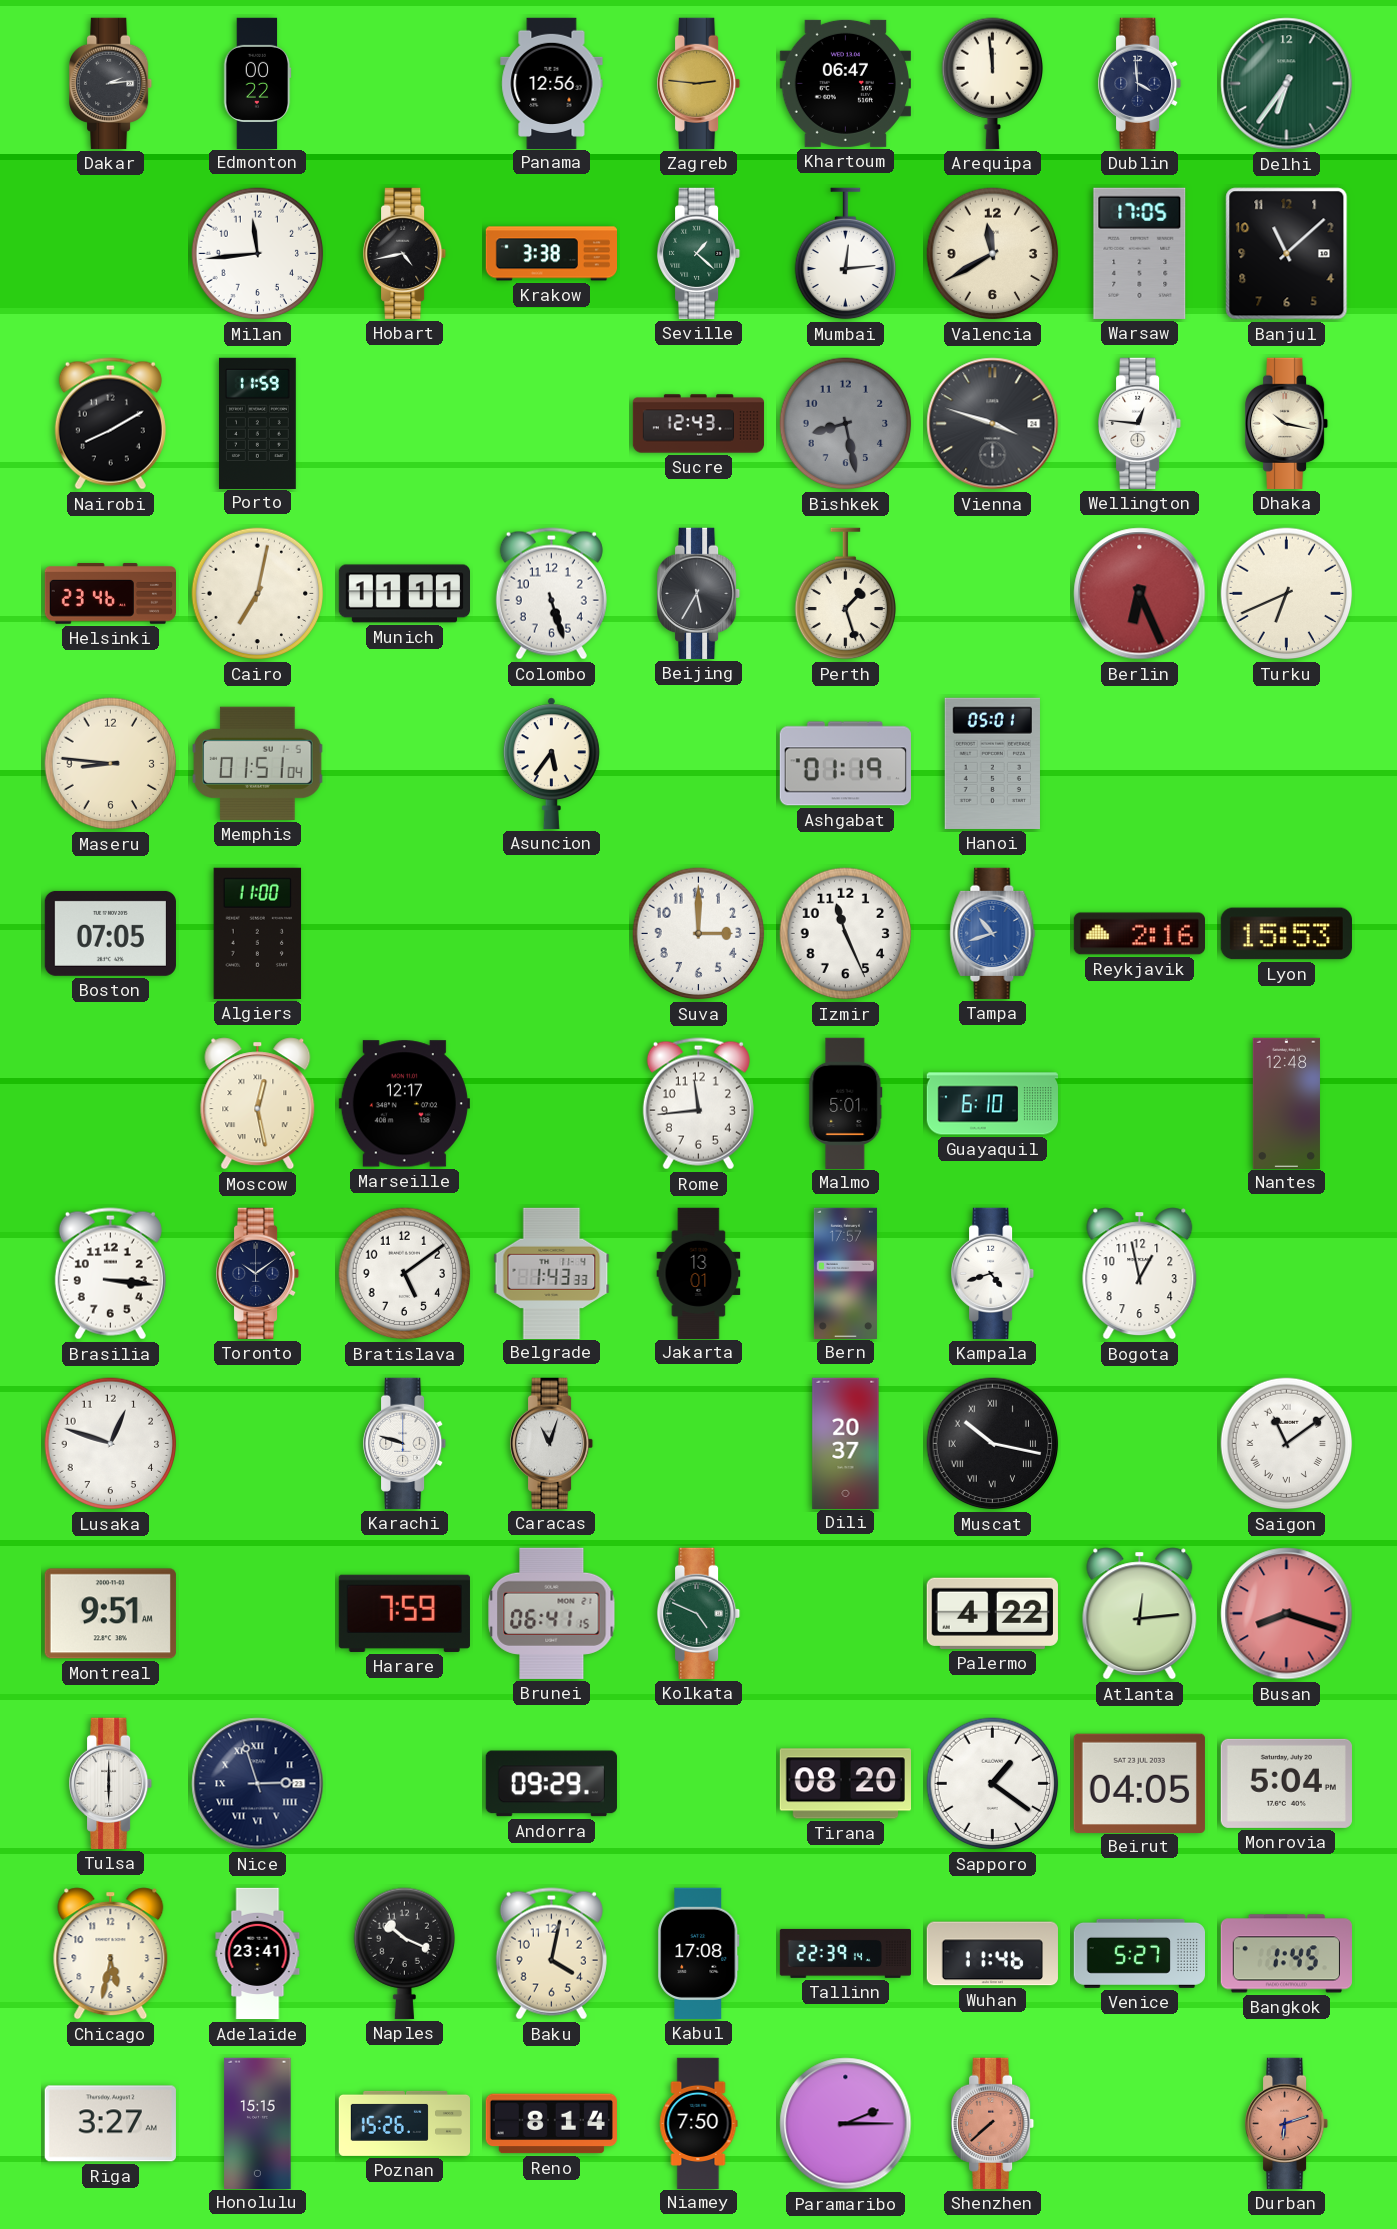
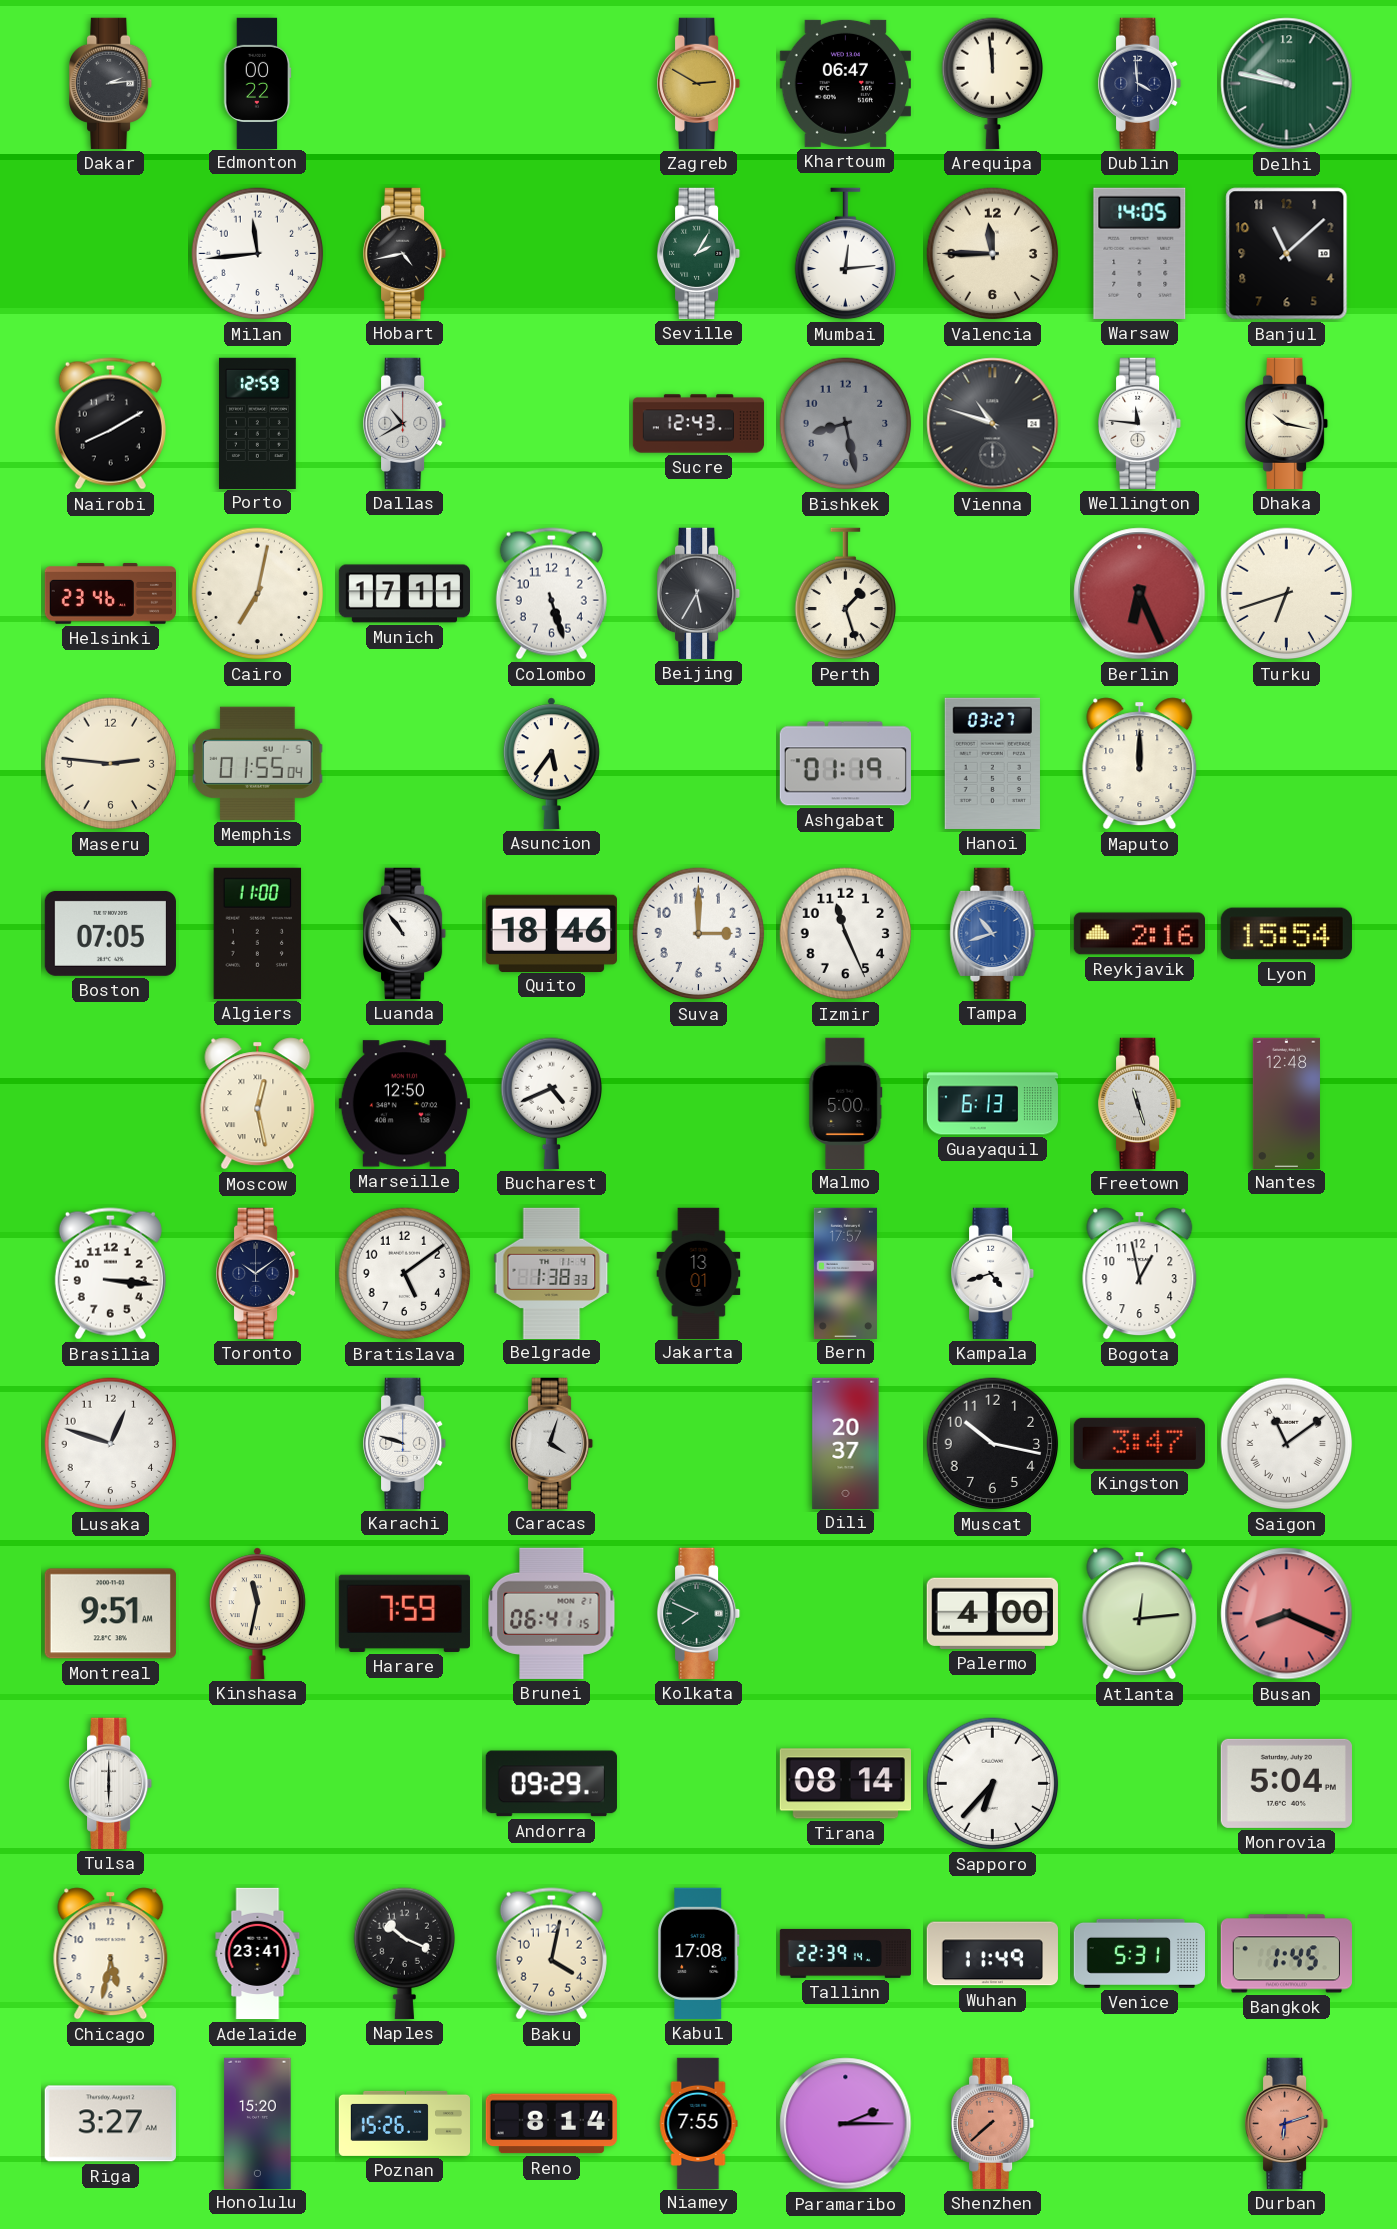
Panama: 12:56 -> none (552, 83)
Zagreb: 2:46 -> 2:50 (700, 83)
Delhi: 6:36 -> 9:47 (1287, 84)
Krakow: 3:38 -> none (551, 254)
Seville: 1:22 -> 2:05 (700, 253)
Valencia: 11:40 -> 11:45 (993, 254)
Warsaw: 17:05 -> 14:05 (1140, 253)
Porto: 11:59 -> 12:59 (258, 423)
Dallas: none -> 10:40 (406, 423)
Vienna: 3:48 -> 10:48 (993, 424)
Wellington: 12:46 -> 11:46 (1141, 423)
Munich: 11:11 -> 17:11 (404, 594)
Turku: 6:41 -> 6:42 (1287, 594)
Maseru: 8:46 -> 2:46 (111, 764)
Memphis: 01:51 -> 01:55 (258, 763)
Hanoi: 05:01 -> 03:27 (992, 763)
Maputo: none -> 12:00 (1140, 764)
Luanda: none -> 10:54 (406, 933)
Quito: none -> 18:46 (551, 933)
Lyon: 15:53 -> 15:54 (1286, 934)
Marseille: 12:17 -> 12:50 (404, 1104)
Bucharest: none -> 4:41 (551, 1103)
Rome: 11:44 -> none (698, 1104)
Malmo: 5:01 -> 5:00 (846, 1103)
Guayaquil: 6:10 -> 6:13 (992, 1104)
Freetown: none -> 11:27 (1141, 1103)
Belgrade: 1:43 -> 1:38 (552, 1273)
Caracas: 11:03 -> 4:03 (553, 1443)
Muscat numerals: Roman -> Arabic (993, 1444)
Kingston: none -> 3:47 (1139, 1443)
Kinshasa: none -> 11:32 (257, 1613)
Kolkata: 4:49 -> 7:49 (700, 1613)
Palermo: 4:22 -> 4:00 (992, 1613)
Busan: 8:18 -> 8:19 (1287, 1614)
Nice: 2:57 -> none (258, 1784)
Tirana: 08:20 -> 08:14 (845, 1784)
Sapporo: 1:21 -> 6:37 (993, 1784)
Beirut: 04:05 -> none (1139, 1783)
Wuhan: 11:46 -> 11:49 (992, 1954)
Venice: 5:27 -> 5:31 (1139, 1953)
Honolulu: 15:15 -> 15:20 (258, 2123)
Niamey: 7:50 -> 7:55 (698, 2123)
